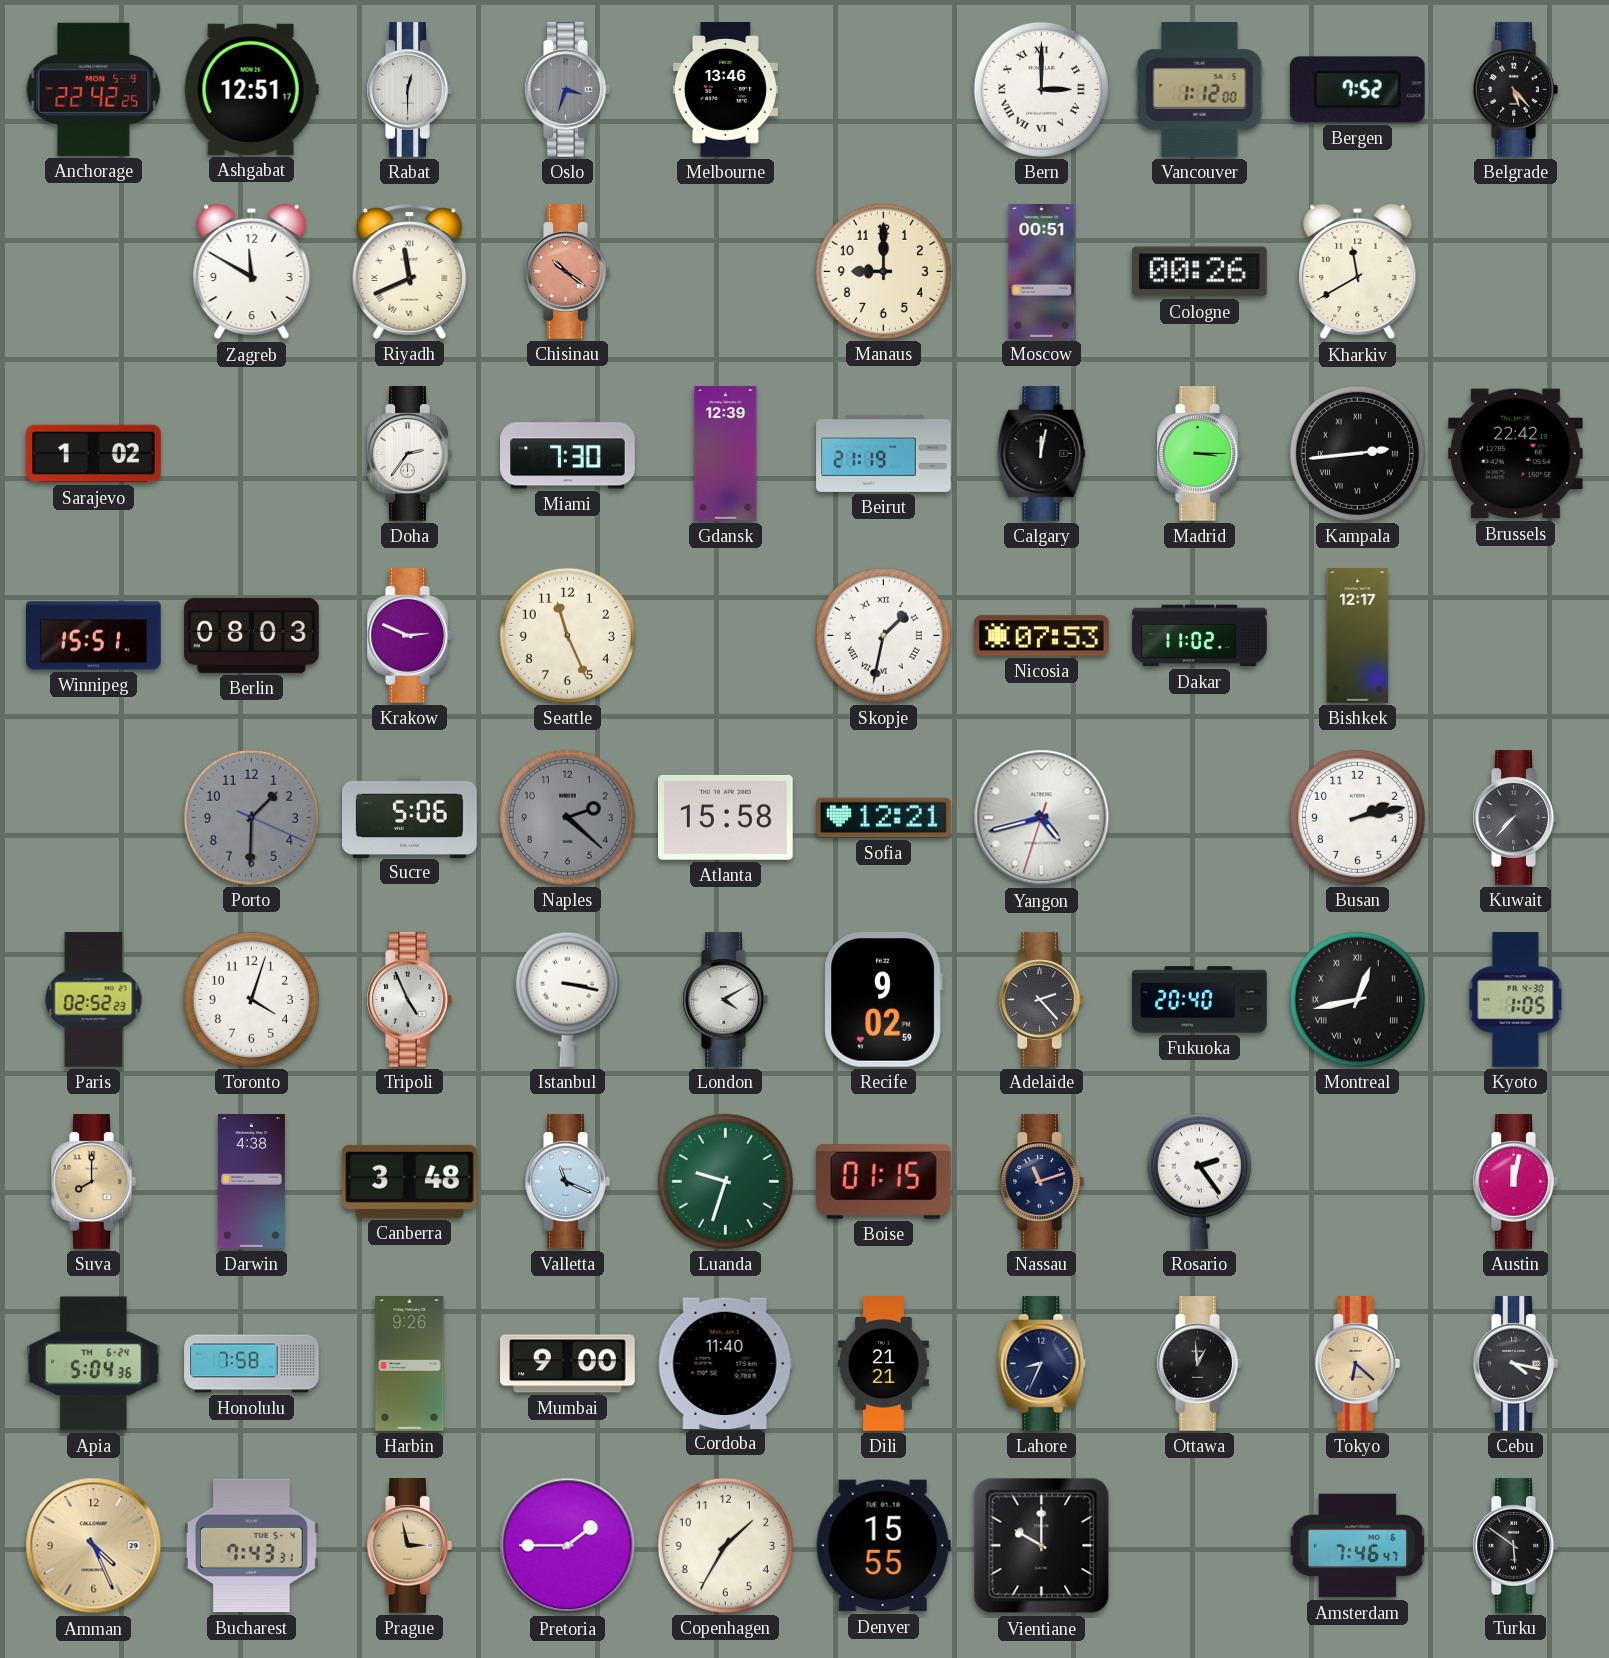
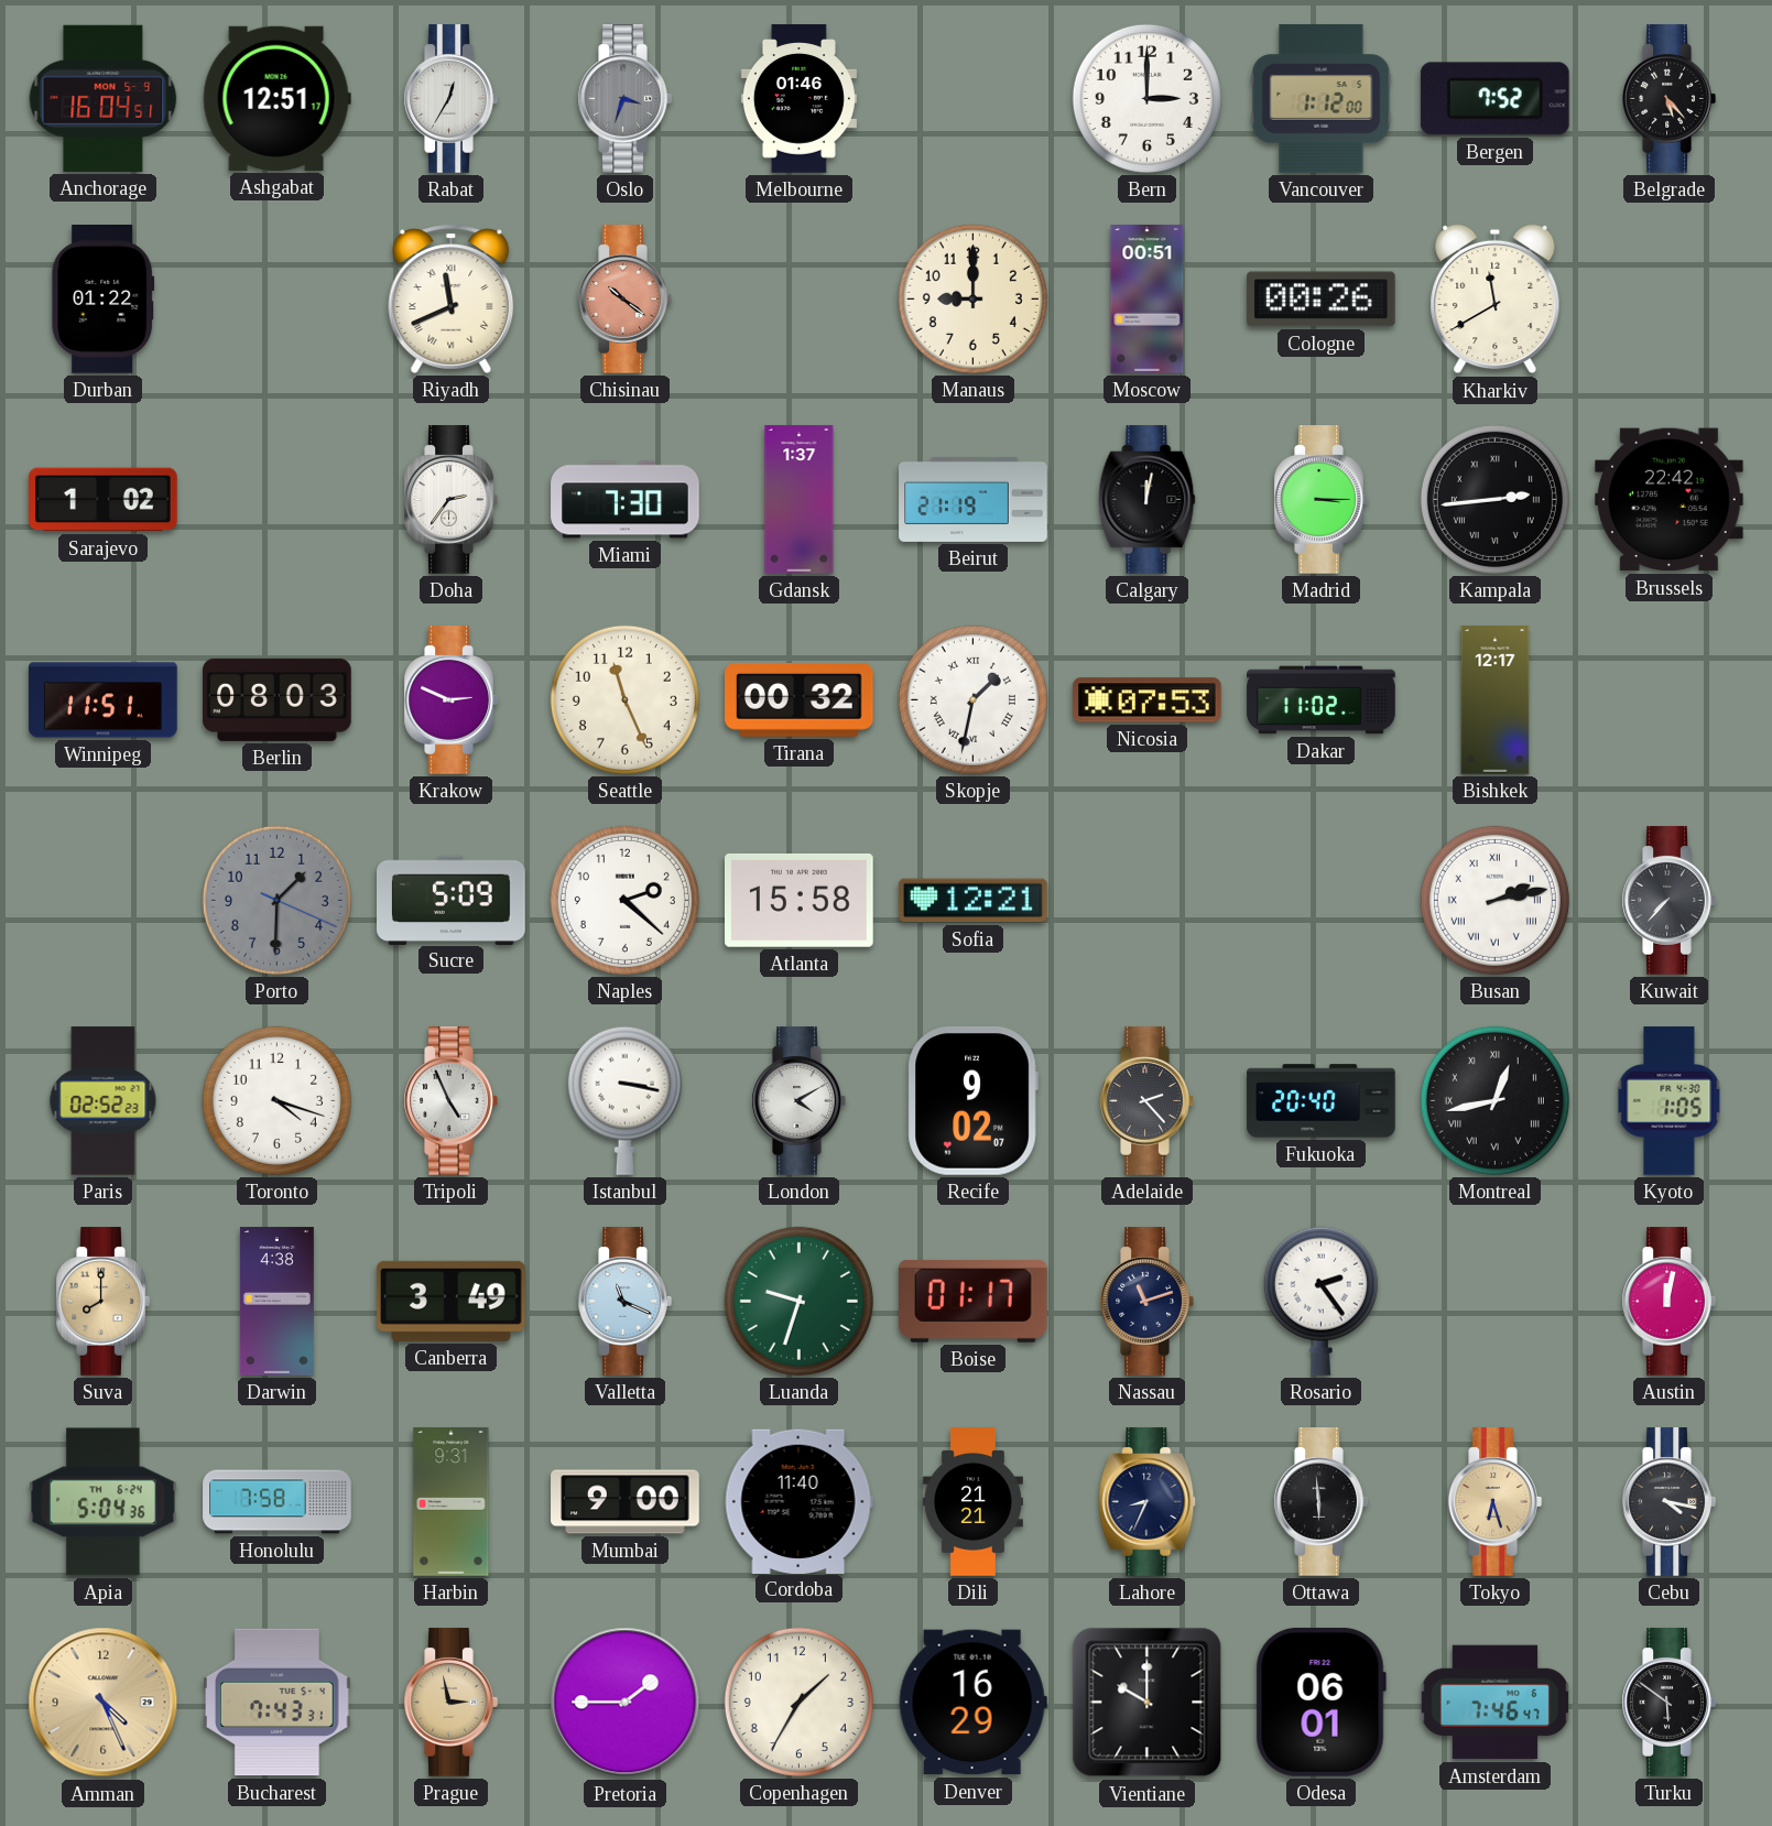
Anchorage: 22:42 -> 16:04 (104, 98)
Rabat: 12:30 -> 12:35 (450, 99)
Melbourne: 13:46 -> 01:46 (798, 99)
Bern numerals: Roman -> Arabic (1146, 98)
Durban: none -> 01:22 (104, 300)
Zagreb: 11:50 -> none (252, 272)
Gdansk: 12:39 -> 1:37 (800, 500)
Winnipeg: 15:51 -> 11:51 (104, 700)
Tirana: none -> 00:32 (800, 699)
Sucre: 5:06 -> 5:09 (452, 900)
Naples dial: grey -> white (624, 900)
Yangon: 4:42 -> none (1042, 818)
Busan numerals: Arabic -> Roman (1494, 900)
Toronto: 4:03 -> 4:18 (276, 1100)
Recife: 9:02:59 -> 9:02:07 (972, 1101)
Canberra: 3:48 -> 3:49 (452, 1301)
Boise: 01:15 -> 01:17 (974, 1301)
Harbin: 9:26 -> 9:31 (452, 1502)
Ottawa: 12:59 -> 5:59 (1320, 1502)
Tokyo: 6:22 -> 6:27 (1494, 1502)
Denver: 15:55 -> 16:29 (972, 1703)
Odesa: none -> 06:01 (1320, 1702)
